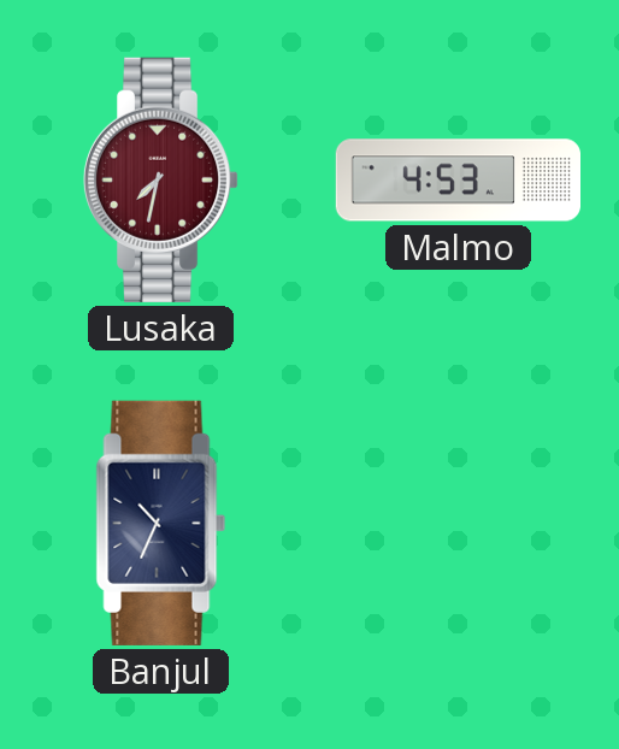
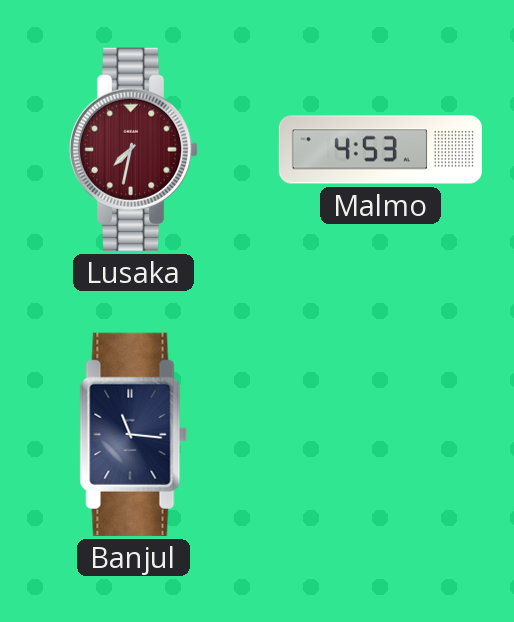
Banjul: 10:34 -> 11:16 (134, 434)
